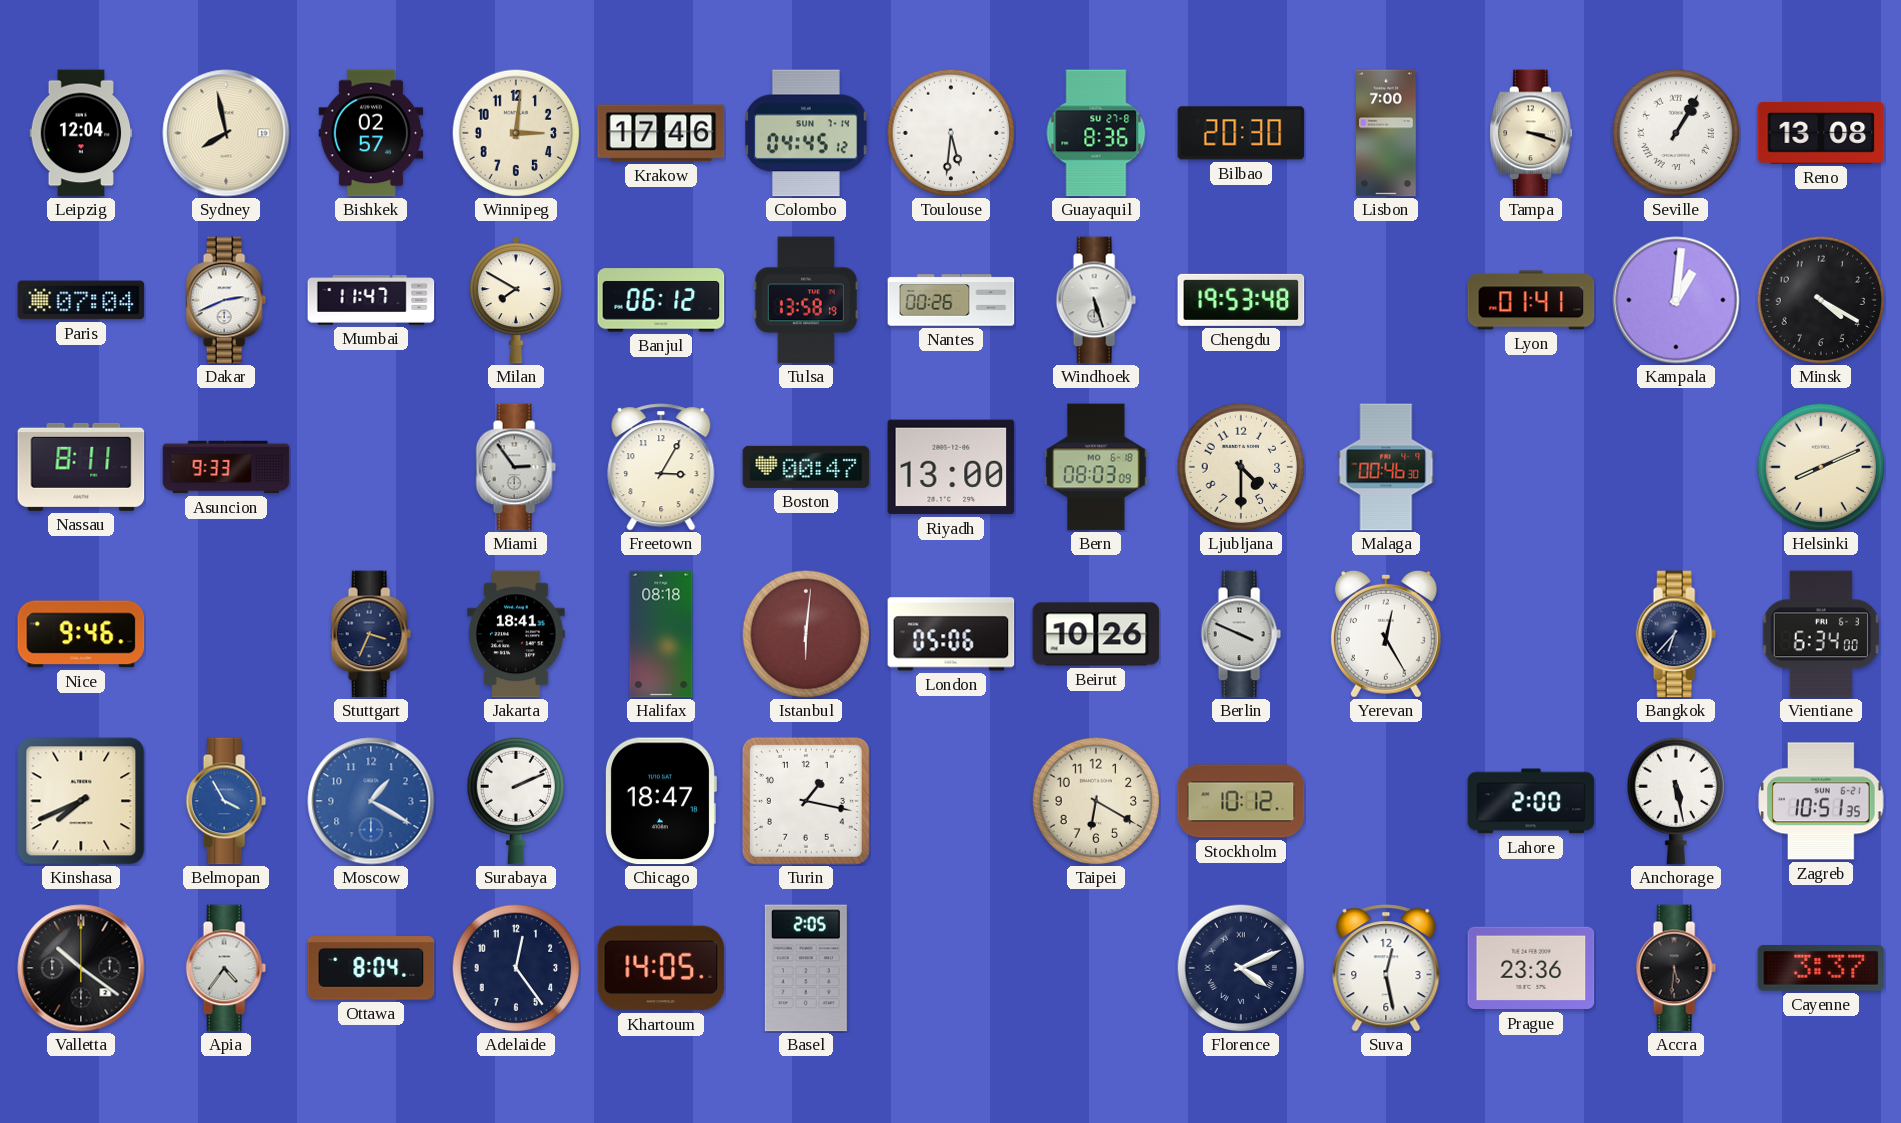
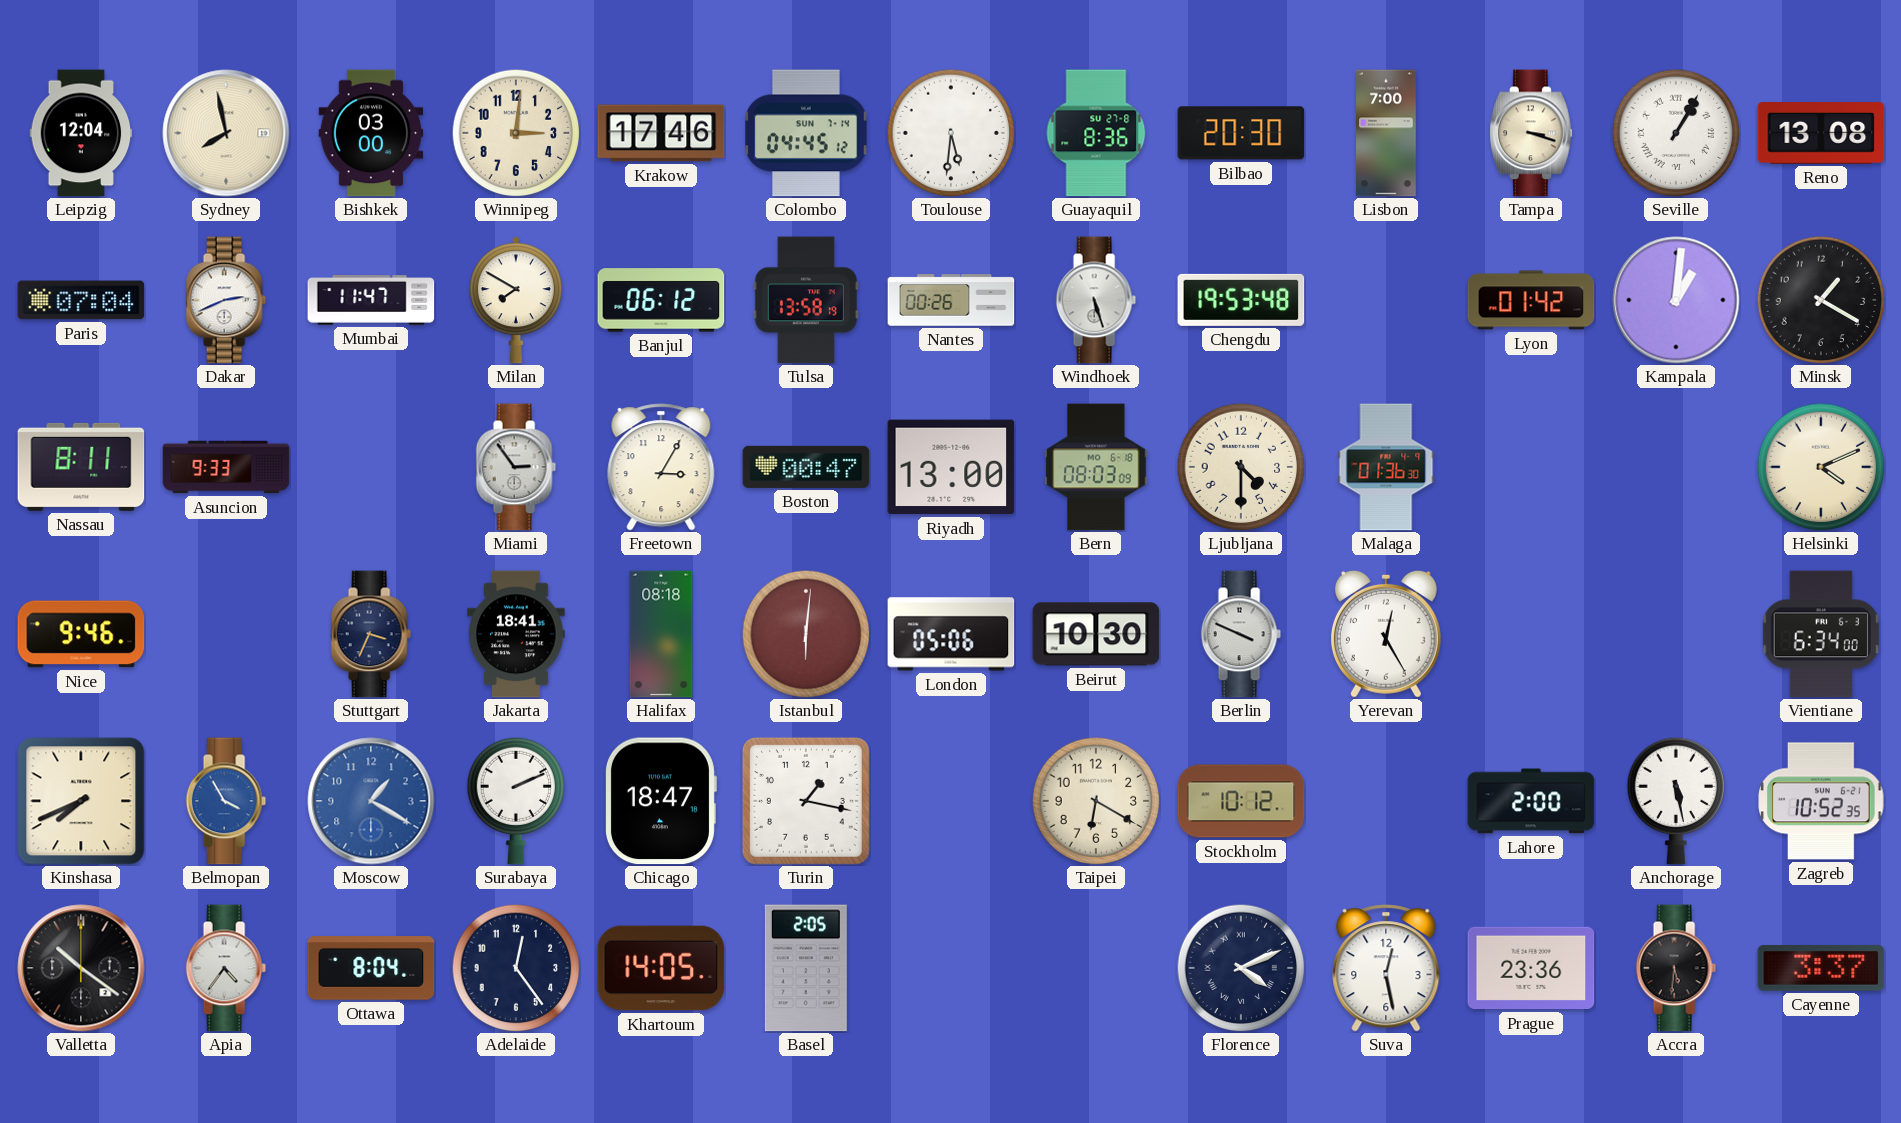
Bishkek: 02:57 -> 03:00 (371, 133)
Lyon: 01:41 -> 01:42 (1531, 300)
Minsk: 4:20 -> 1:20 (1821, 300)
Malaga: 00:46 -> 01:36 (1386, 467)
Helsinki: 8:11 -> 4:11 (1821, 467)
Beirut: 10:26 -> 10:30 (1096, 634)
Bangkok: 6:37 -> none (1676, 634)
Zagreb: 10:51 -> 10:52 (1821, 801)
